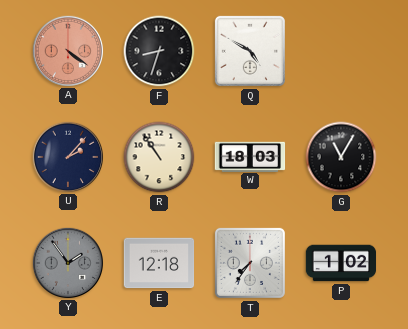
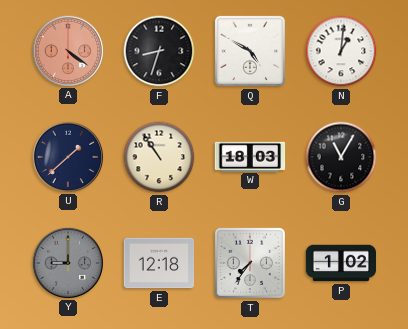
N: none -> 1:01 (341, 51)
U: 2:07 -> 1:38 (67, 156)
Y: 1:54 -> 9:00 (67, 262)
